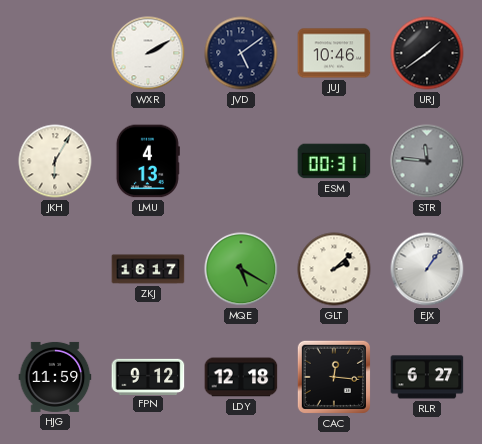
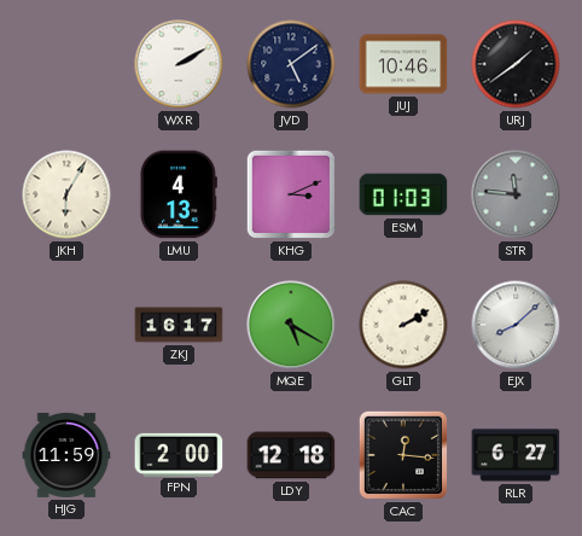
KHG: none -> 3:11 (291, 194)
ESM: 00:31 -> 01:03 (403, 194)
GLT: 2:08 -> 2:10 (403, 325)
EJX: 1:06 -> 8:08 (516, 325)
FPN: 9:12 -> 2:00 (179, 454)
